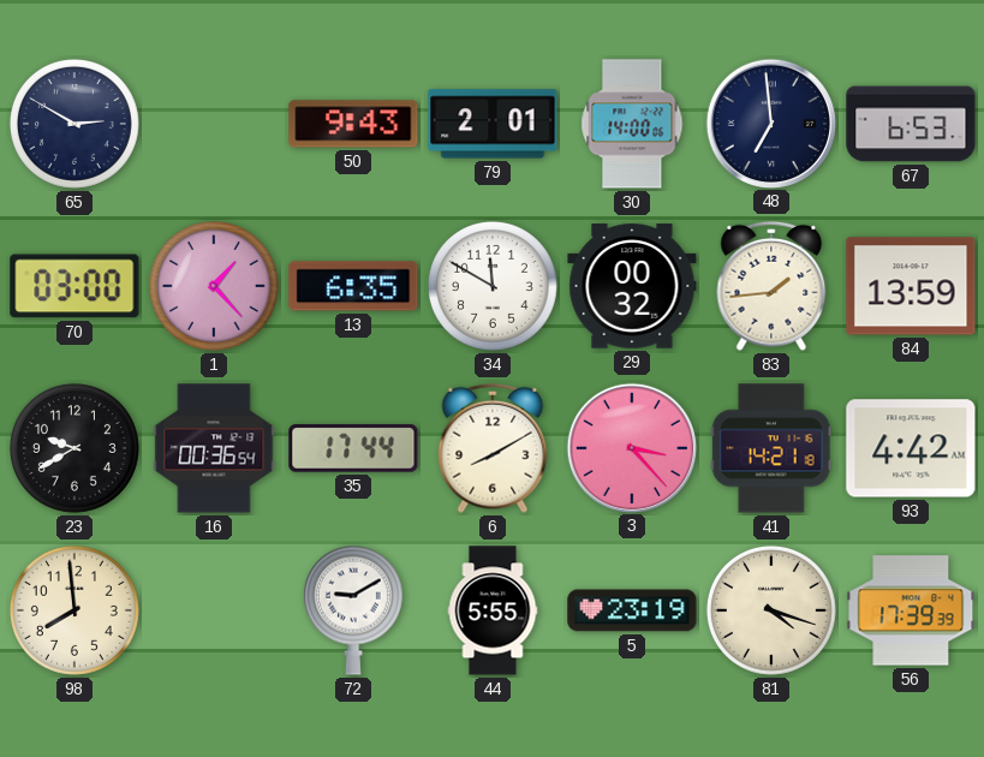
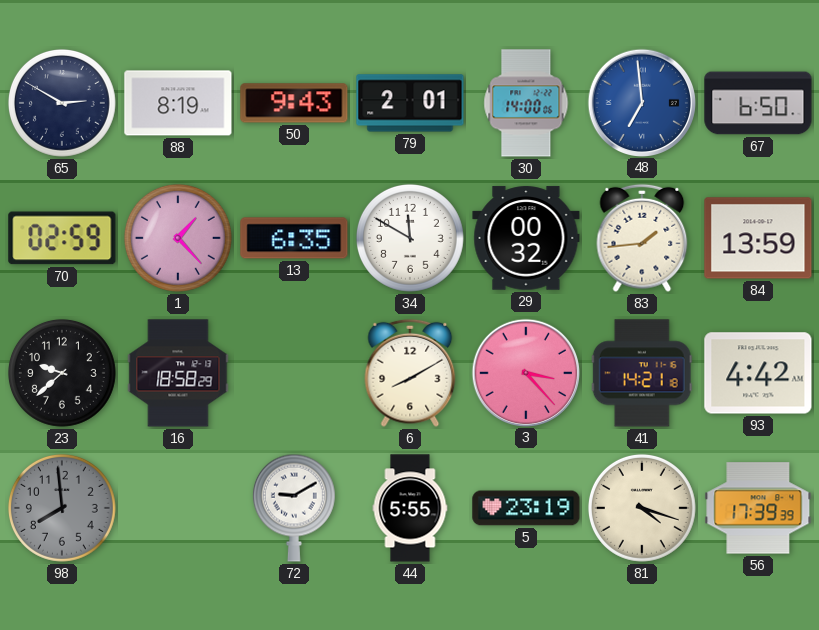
88: none -> 8:19 (178, 103)
48 dial: navy -> blue (641, 102)
67: 6:53 -> 6:50 (758, 103)
70: 03:00 -> 02:59 (62, 238)
23: 9:40 -> 9:38 (62, 373)
16: 00:36 -> 18:58 (178, 373)
35: 17:44 -> none (353, 448)
98 dial: cream -> grey (62, 508)
